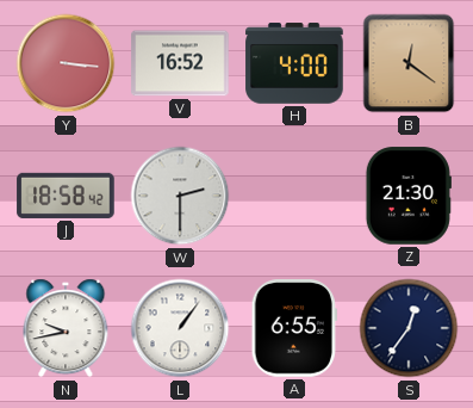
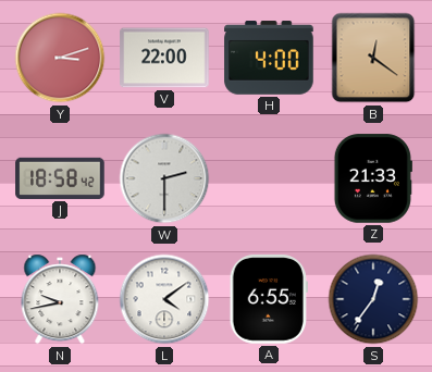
Y: 3:16 -> 3:12 (60, 58)
V: 16:52 -> 22:00 (164, 58)
Z: 21:30 -> 21:33 (373, 178)
L: 1:06 -> 4:09 (164, 299)
